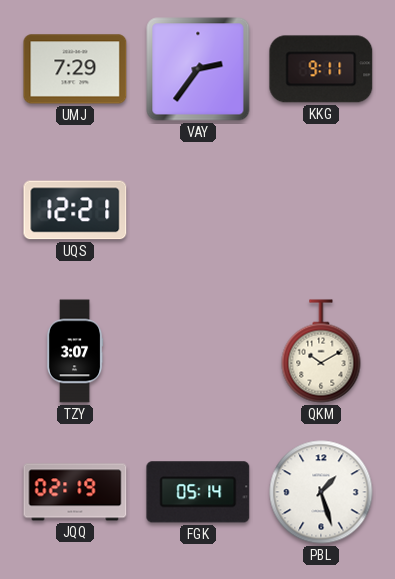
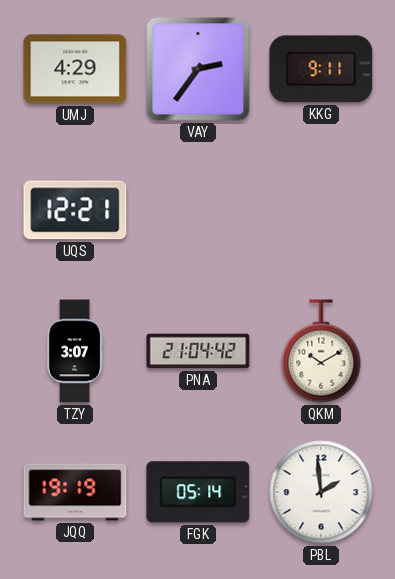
UMJ: 7:29 -> 4:29 (75, 69)
PNA: none -> 21:04 (198, 351)
JQQ: 02:19 -> 19:19 (75, 492)
PBL: 1:27 -> 1:59 (321, 492)
